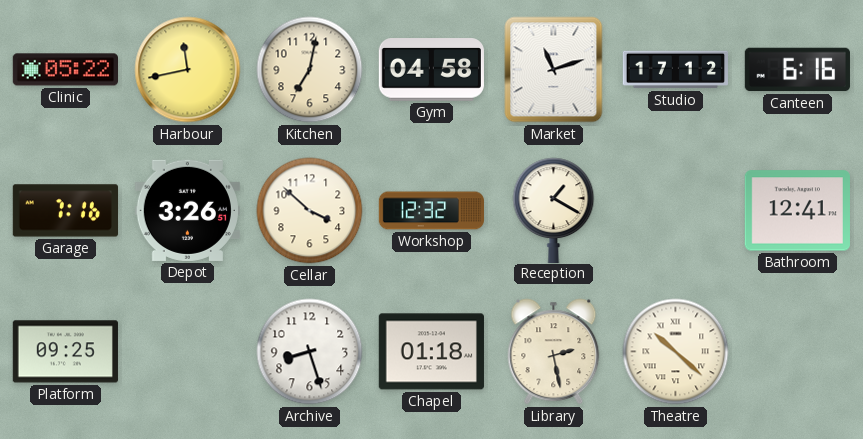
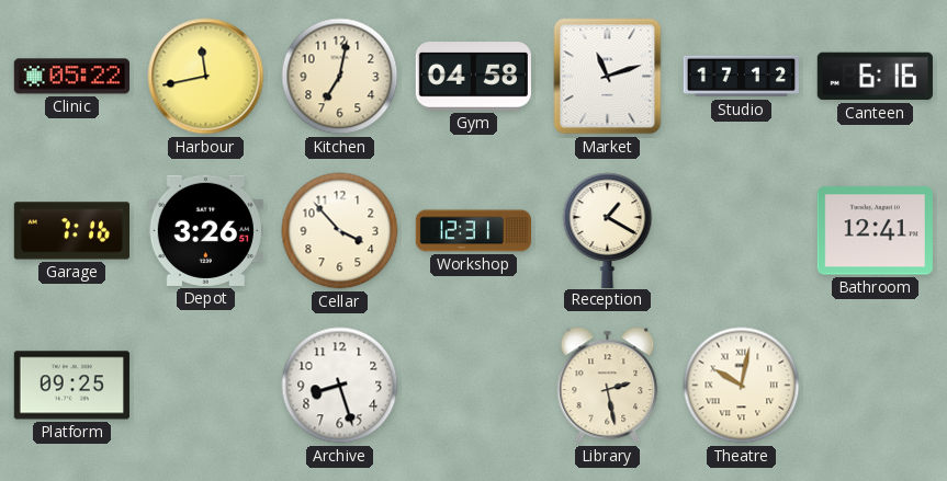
Cellar: 3:52 -> 3:53 (340, 231)
Workshop: 12:32 -> 12:31 (474, 231)
Chapel: 01:18 -> none (431, 352)
Theatre: 10:22 -> 10:02 (742, 386)
